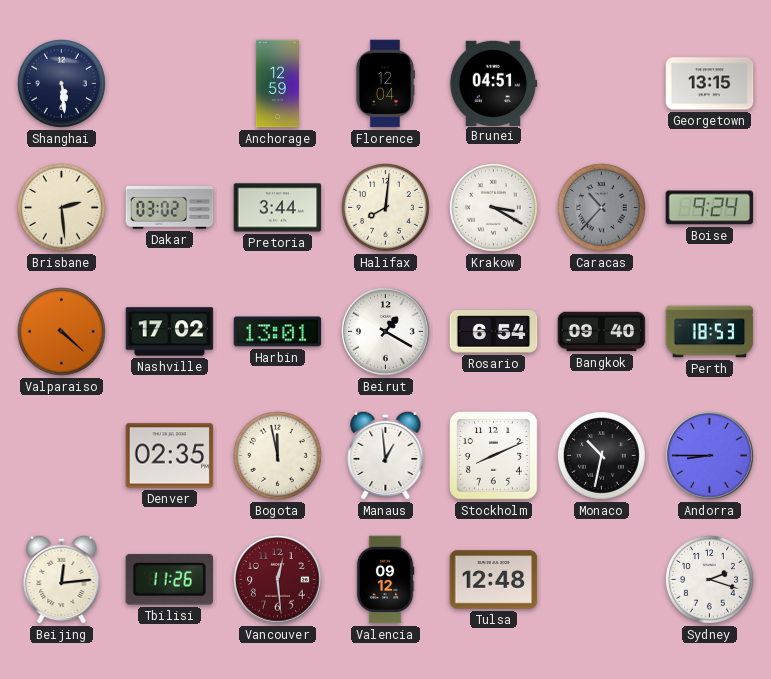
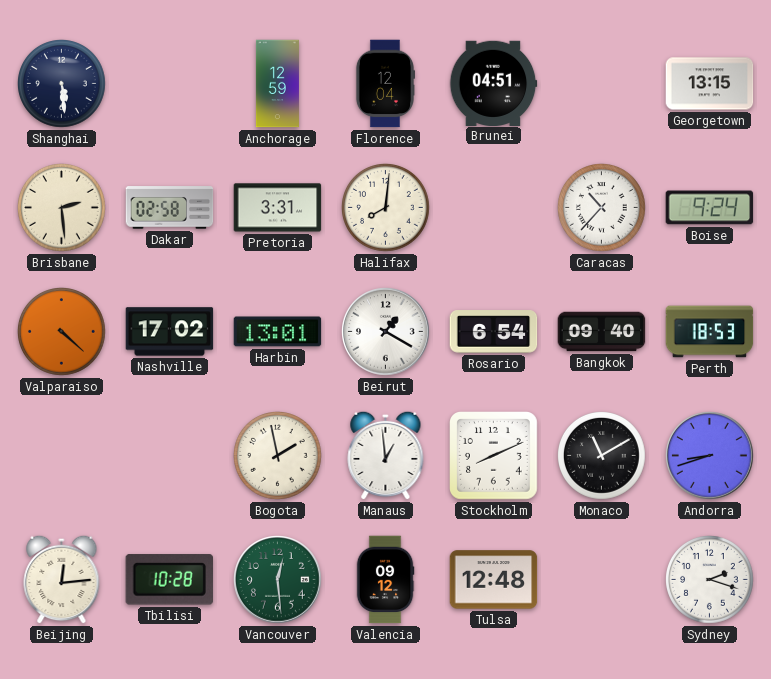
Dakar: 03:02 -> 02:58 (170, 208)
Pretoria: 3:44 -> 3:31 (278, 208)
Krakow: 3:20 -> none (494, 208)
Caracas dial: grey -> white (602, 208)
Denver: 02:35 -> none (170, 456)
Bogota: 11:58 -> 1:58 (278, 456)
Monaco: 10:32 -> 11:10 (602, 456)
Andorra: 8:45 -> 8:42 (710, 456)
Tbilisi: 11:26 -> 10:28 (169, 580)
Vancouver dial: burgundy -> green (278, 580)
